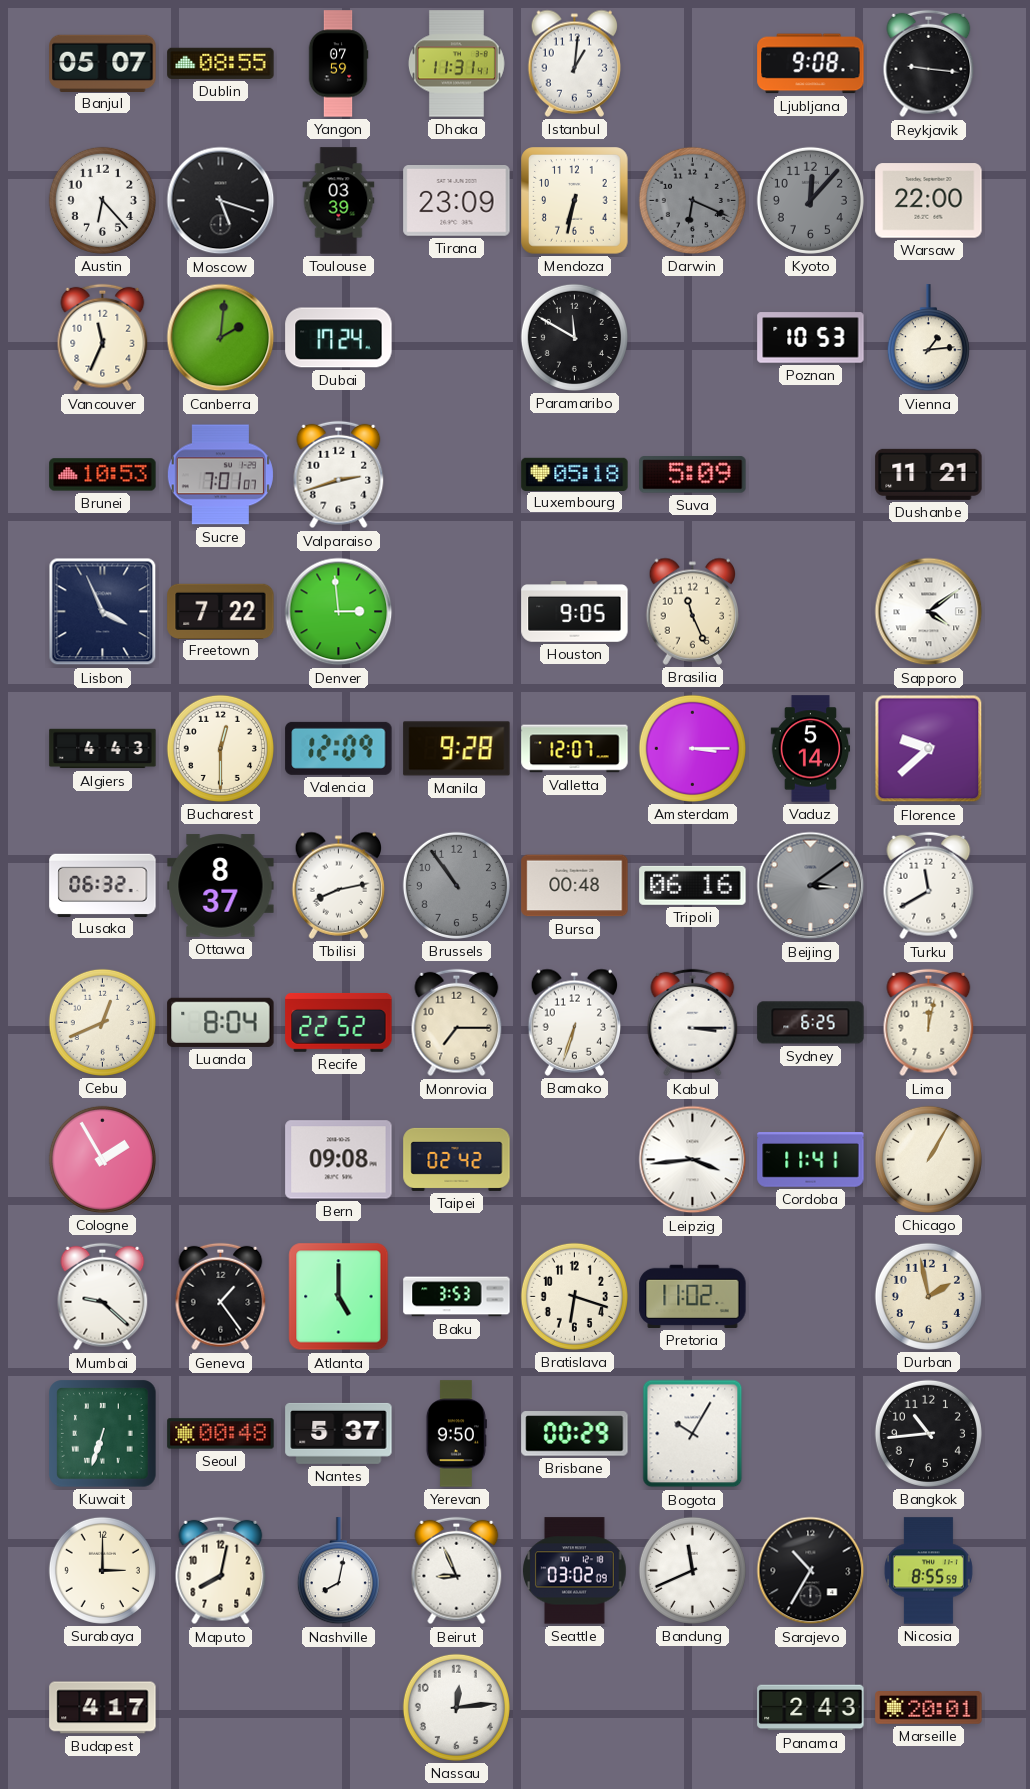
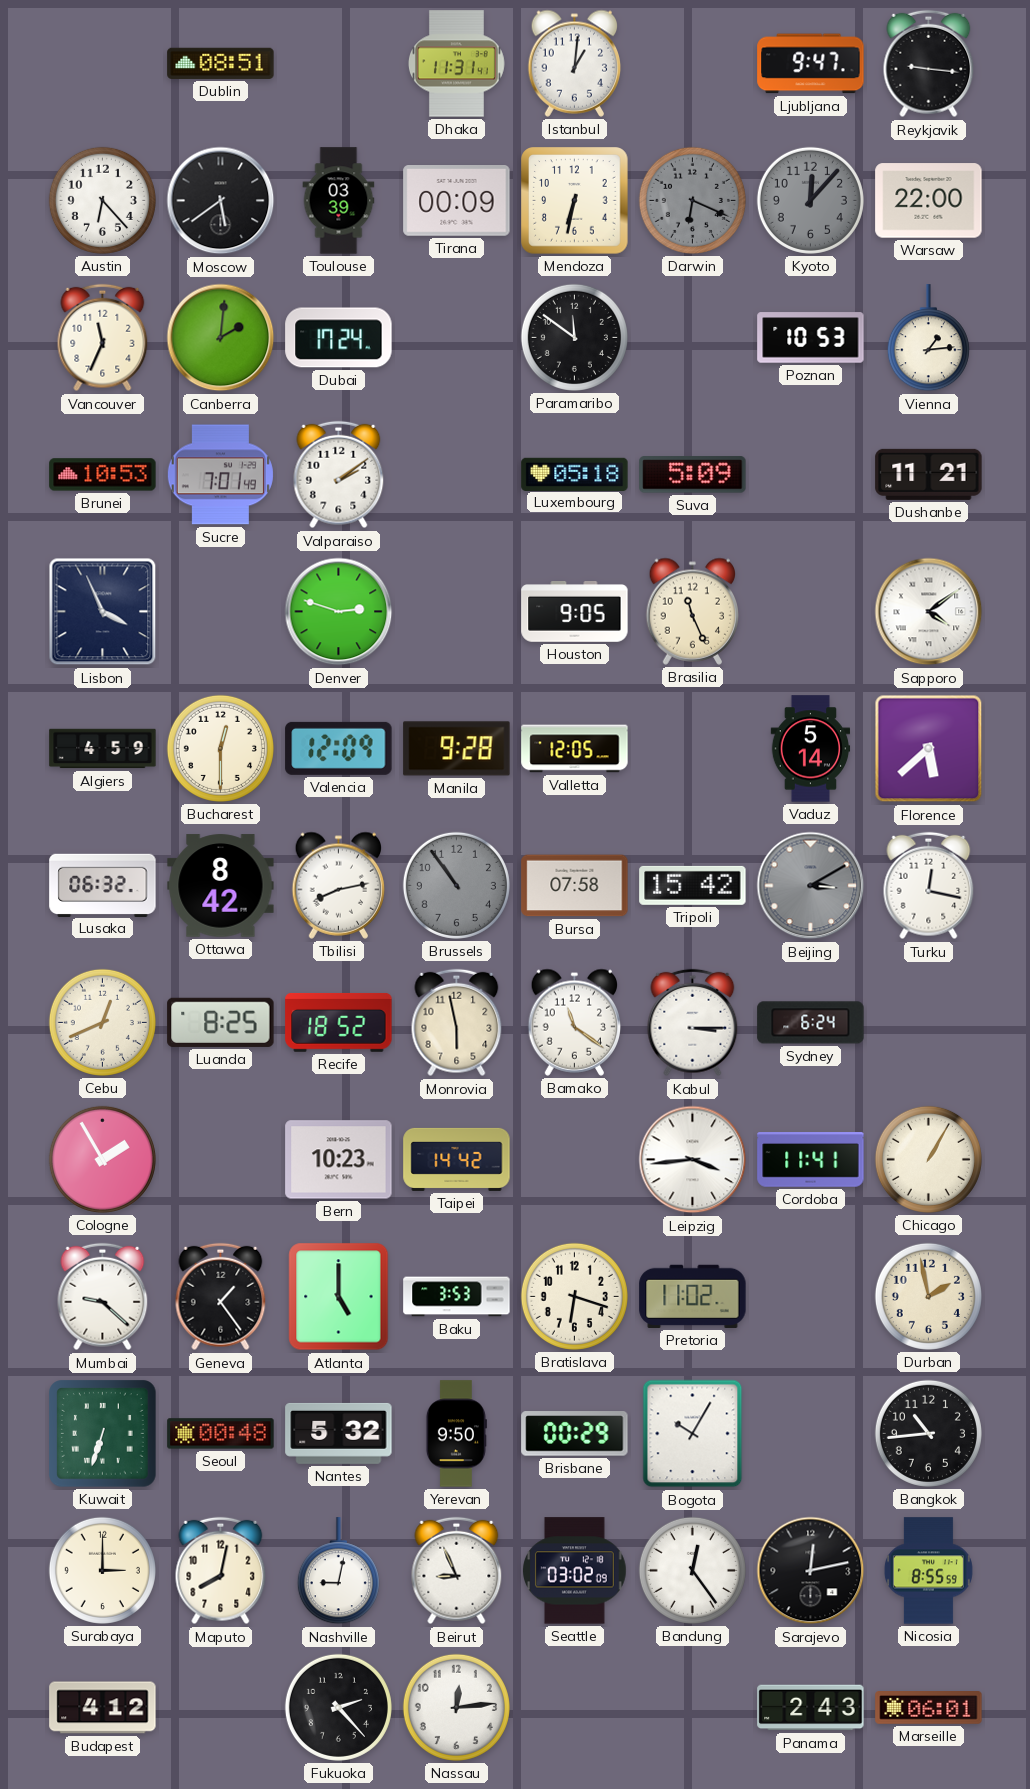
Banjul: 05:07 -> none (103, 63)
Dublin: 08:55 -> 08:51 (221, 63)
Yangon: 07:59 -> none (338, 64)
Ljubljana: 9:08 -> 9:47 (811, 64)
Moscow: 5:18 -> 5:39 (221, 201)
Tirana: 23:09 -> 00:09 (457, 201)
Paramaribo: 11:50 -> 11:51 (574, 337)
Sucre: 7:01:07 -> 7:01:49 (220, 475)
Valparaiso: 2:42 -> 2:09 (339, 475)
Freetown: 7:22 -> none (221, 611)
Denver: 2:59 -> 2:48 (339, 612)
Algiers: 4:43 -> 4:59 (103, 749)
Valletta: 12:07 -> 12:05 (575, 749)
Amsterdam: 3:15 -> none (692, 748)
Florence: 9:38 -> 5:38 (929, 749)
Ottawa: 8:37 -> 8:42 (221, 886)
Bursa: 00:48 -> 07:58 (575, 886)
Tripoli: 06:16 -> 15:42 (693, 885)
Beijing: 3:09 -> 3:10 (811, 886)
Turku: 11:40 -> 12:17 (929, 886)
Luanda: 8:04 -> 8:25 (221, 1022)
Recife: 22:52 -> 18:52 (339, 1023)
Monrovia: 7:15 -> 5:58 (457, 1023)
Bamako: 6:33 -> 11:21 (575, 1022)
Sydney: 6:25 -> 6:24 (811, 1023)
Lima: 12:02 -> none (929, 1023)
Bern: 09:08 -> 10:23 (339, 1160)
Taipei: 02:42 -> 14:42 (457, 1159)
Nantes: 5:37 -> 5:32 (339, 1433)
Nashville: 8:02 -> 9:02 (338, 1571)
Bandung: 11:41 -> 12:24 (692, 1570)
Sarajevo: 10:35 -> 12:13 (811, 1571)
Budapest: 4:17 -> 4:12 (103, 1708)
Fukuoka: none -> 2:23 (338, 1707)
Marseille: 20:01 -> 06:01 (929, 1708)
